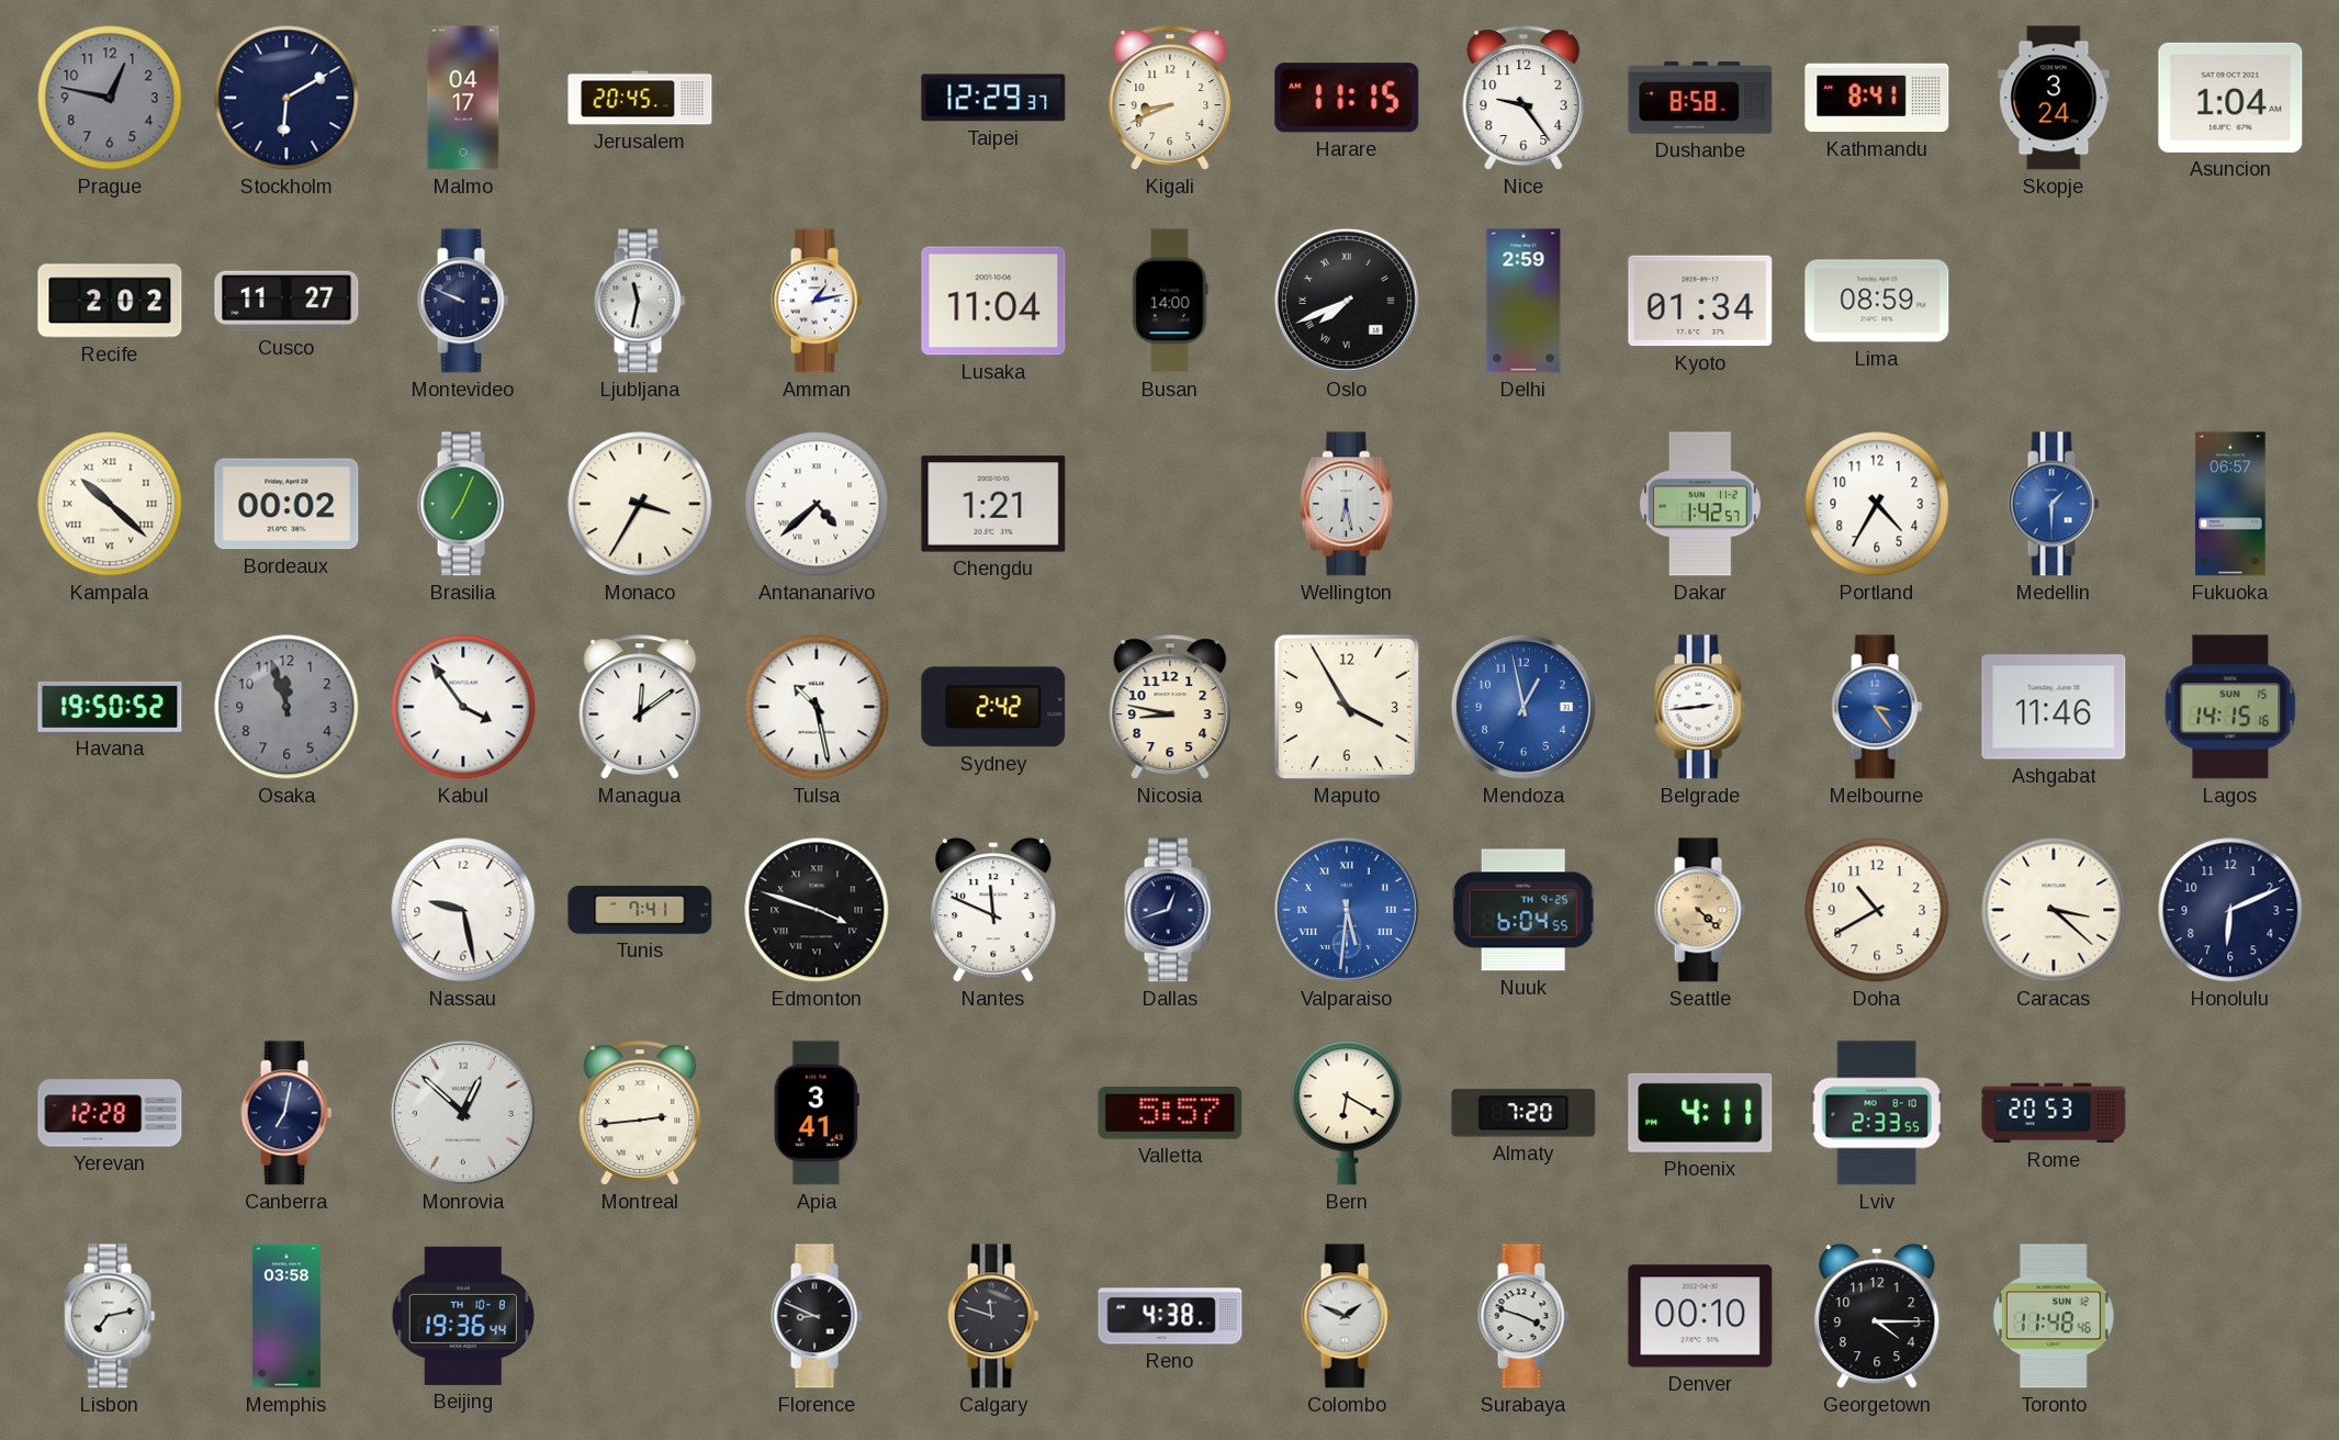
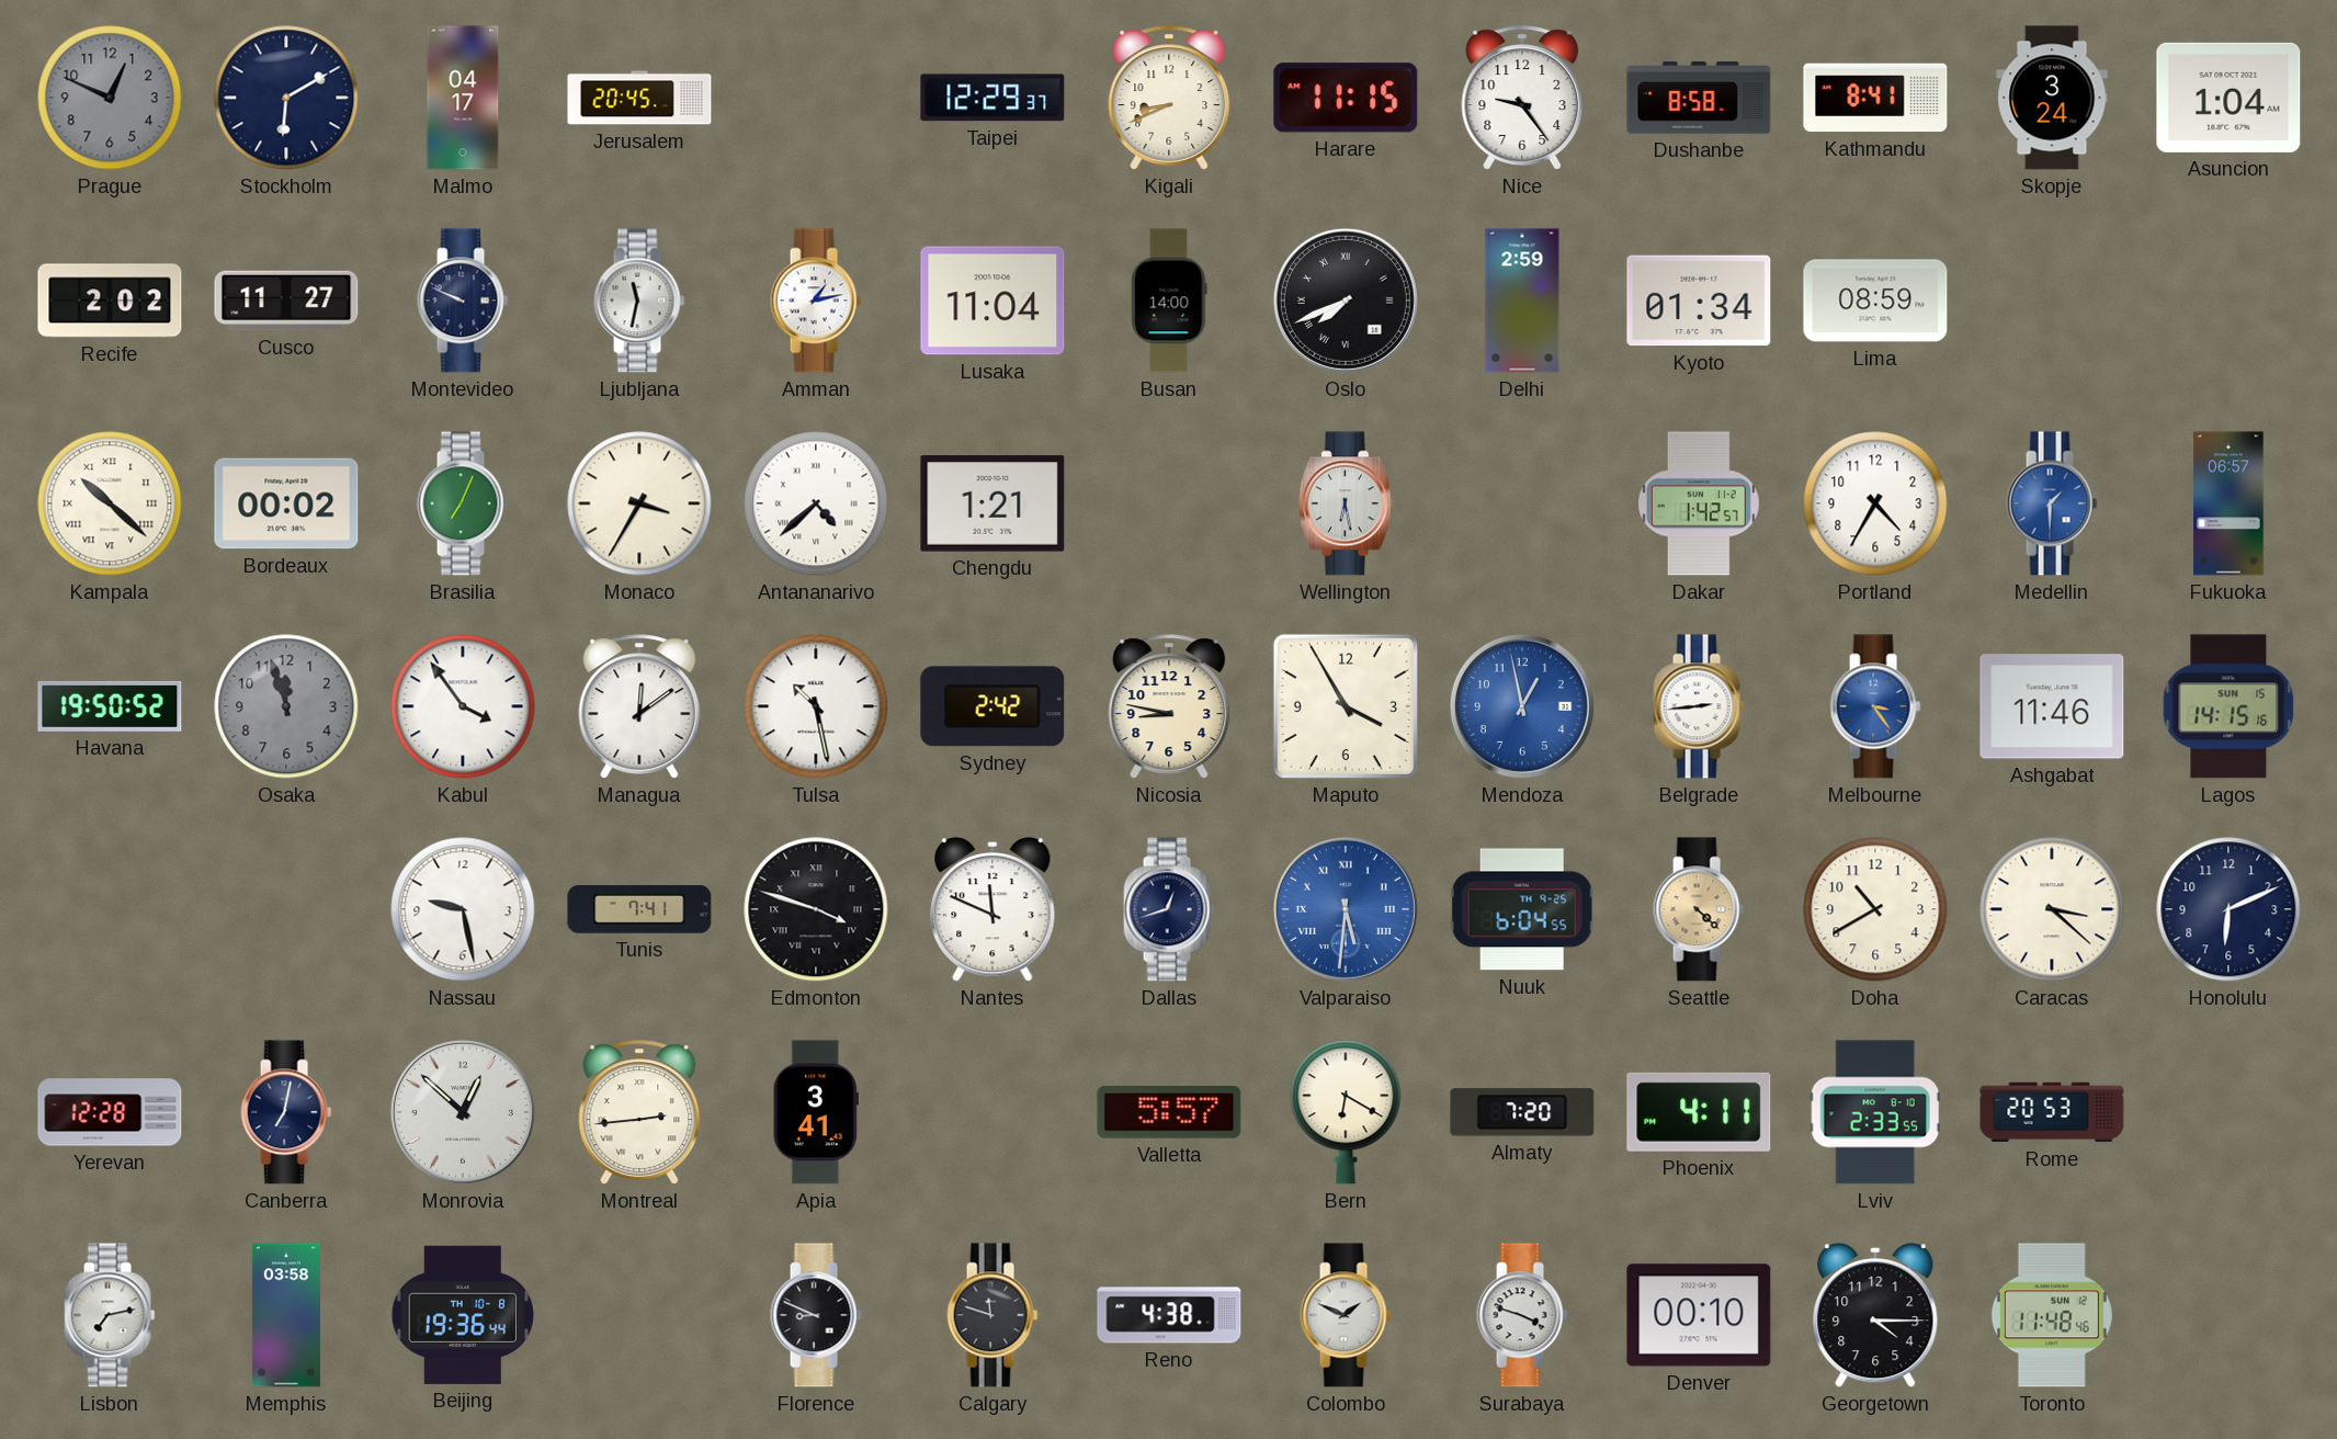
Prague: 12:47 -> 12:49 (110, 98)
